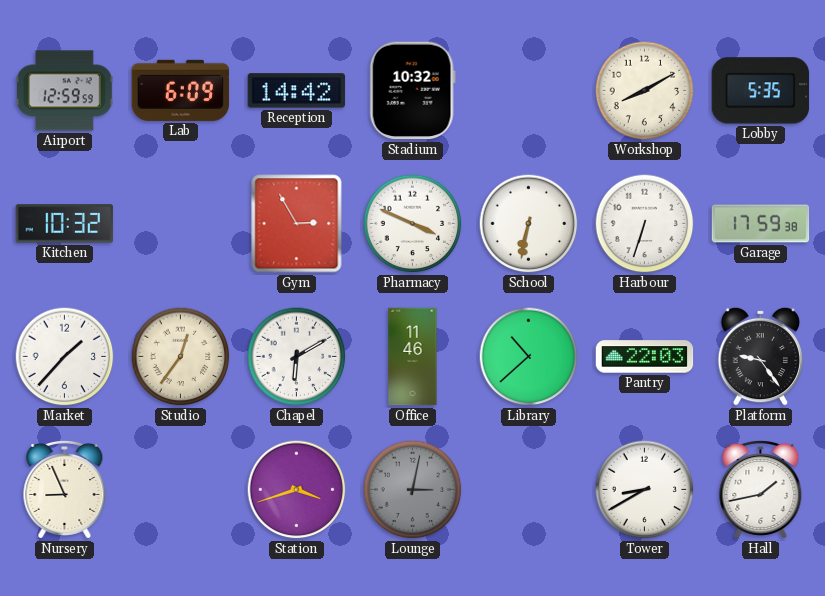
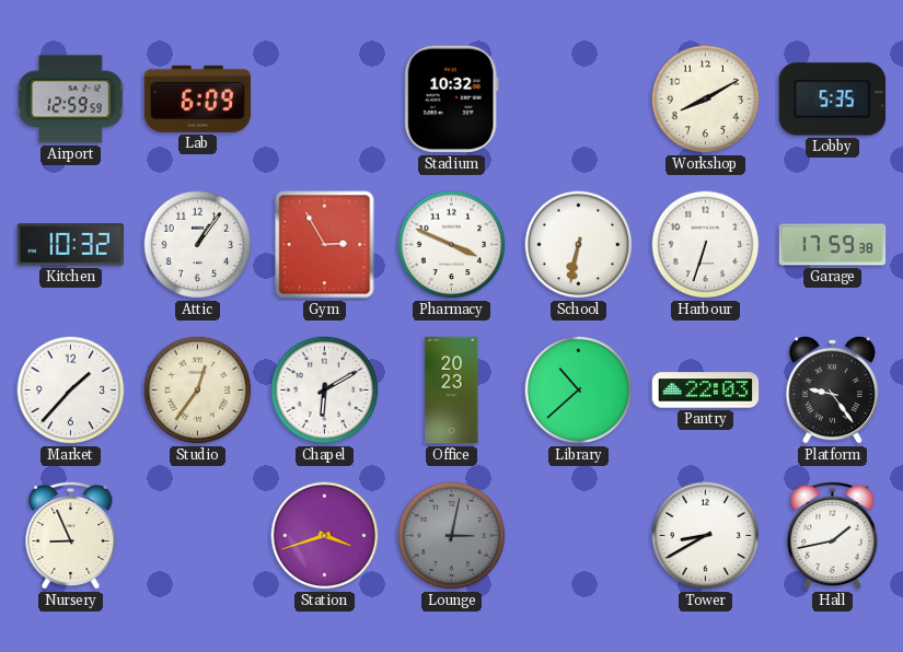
Reception: 14:42 -> none (297, 91)
Attic: none -> 1:06 (198, 245)
Office: 11:46 -> 20:23 (452, 391)
